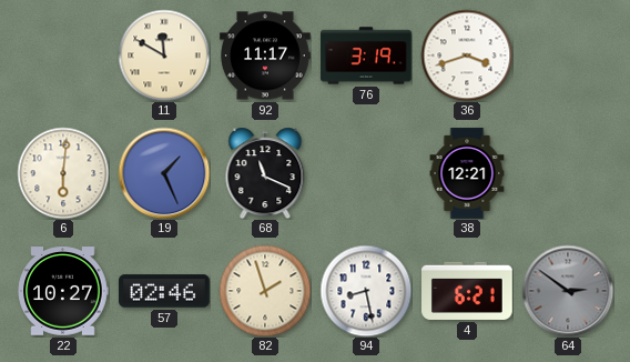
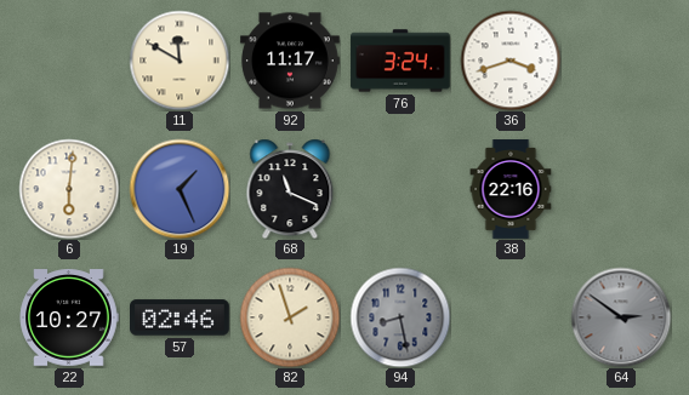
76: 3:19 -> 3:24 (400, 61)
38: 12:21 -> 22:16 (511, 189)
94 dial: white -> grey (400, 317)
4: 6:21 -> none (468, 291)
